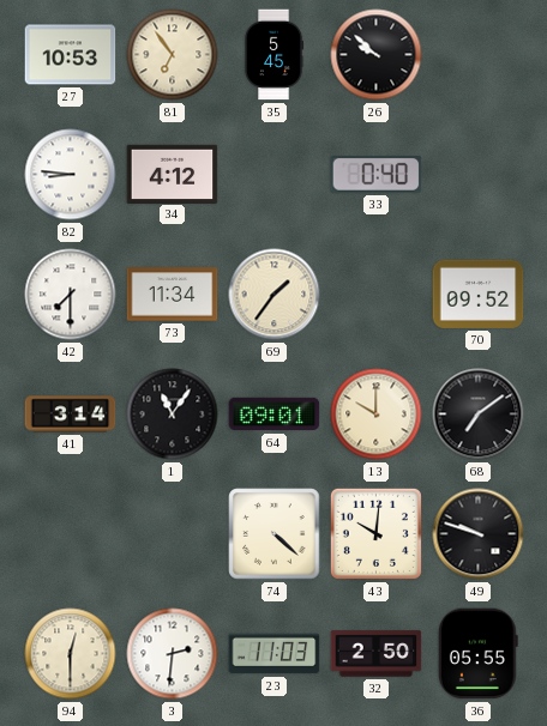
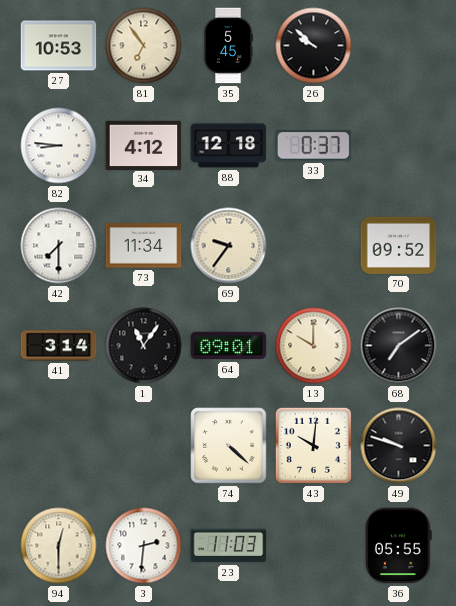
88: none -> 12:18 (229, 146)
33: 0:40 -> 0:37 (314, 146)
69: 1:36 -> 9:36 (229, 246)
32: 2:50 -> none (377, 654)
